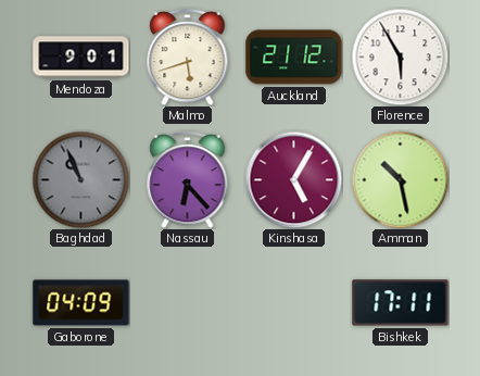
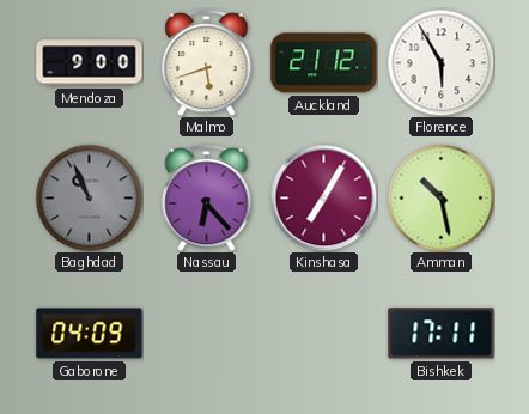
Mendoza: 9:01 -> 9:00 (90, 63)
Kinshasa: 5:05 -> 7:05 (323, 197)
